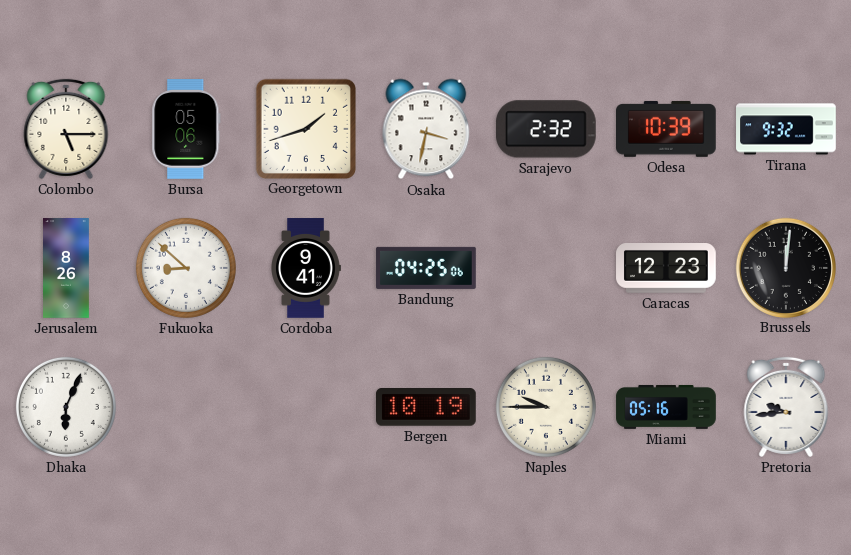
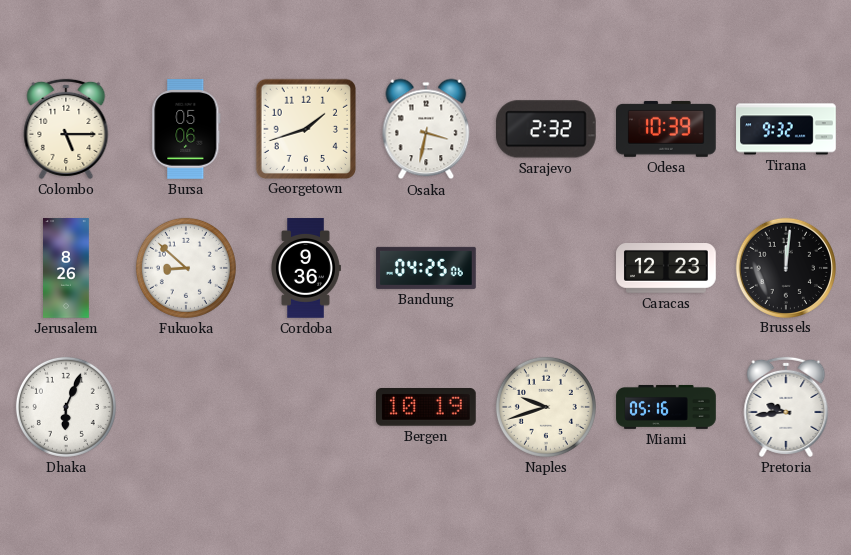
Cordoba: 9:41 -> 9:36 (306, 268)
Naples: 9:45 -> 9:42 (546, 407)
